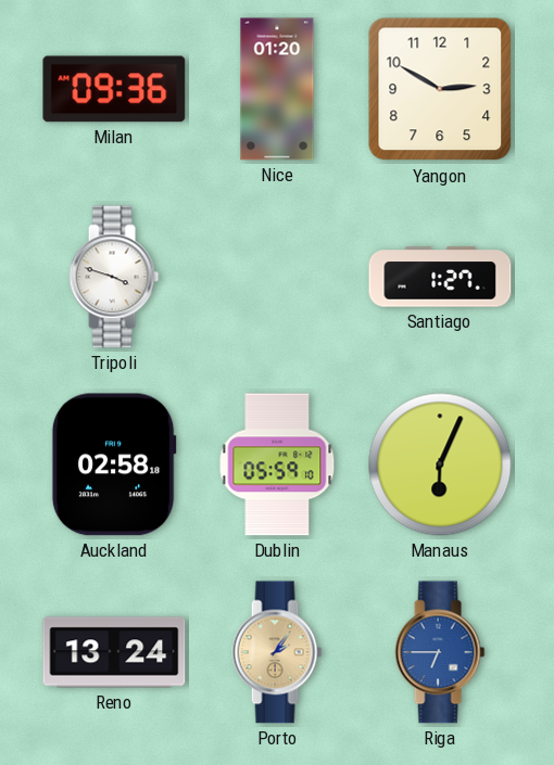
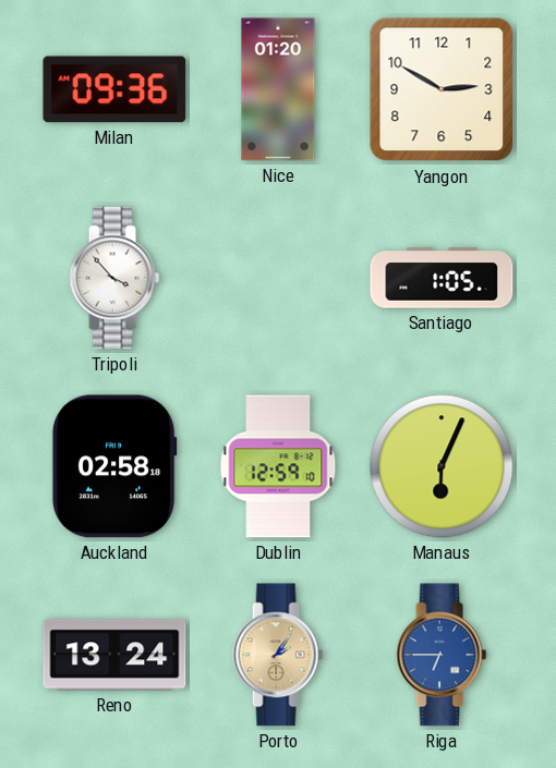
Tripoli: 3:48 -> 3:53 (114, 278)
Santiago: 1:27 -> 1:05 (442, 278)
Dublin: 05:59 -> 12:59 (278, 466)
